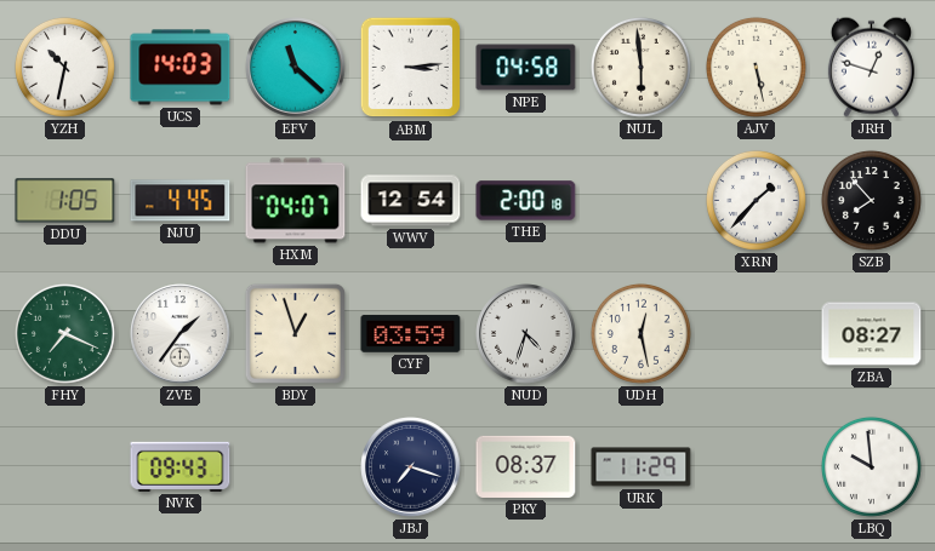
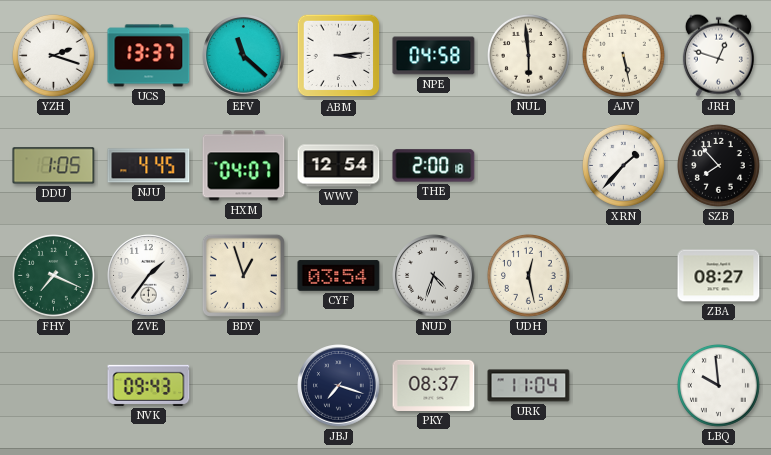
YZH: 10:32 -> 2:18 (53, 55)
UCS: 14:03 -> 13:37 (149, 56)
CYF: 03:59 -> 03:54 (339, 276)
URK: 11:29 -> 11:04 (529, 386)
